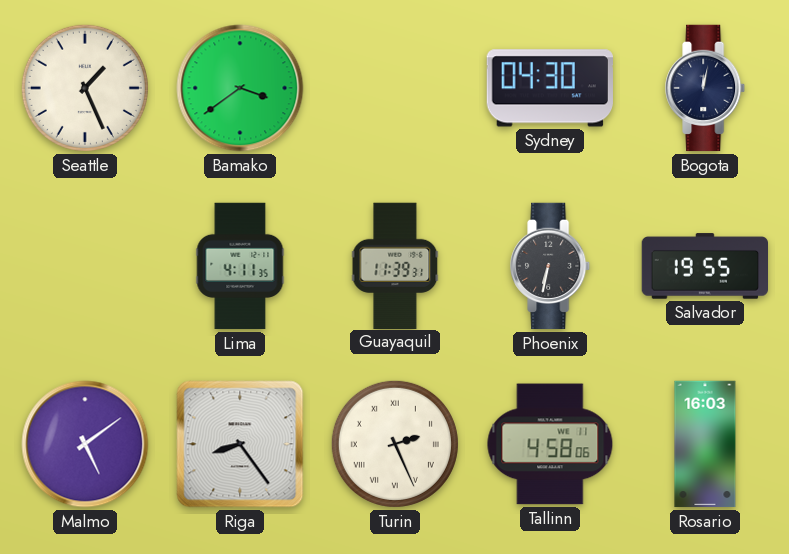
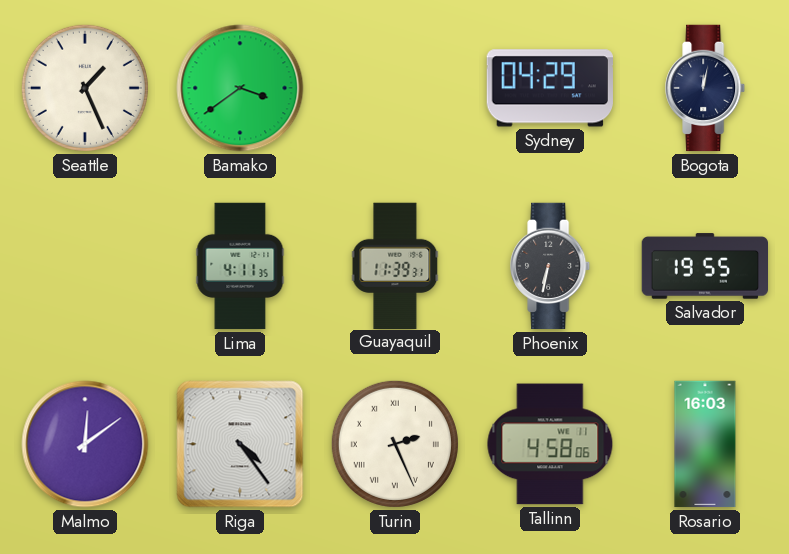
Sydney: 04:30 -> 04:29 (550, 88)
Malmo: 5:09 -> 12:09 (85, 444)
Riga: 8:24 -> 4:24 (240, 444)
